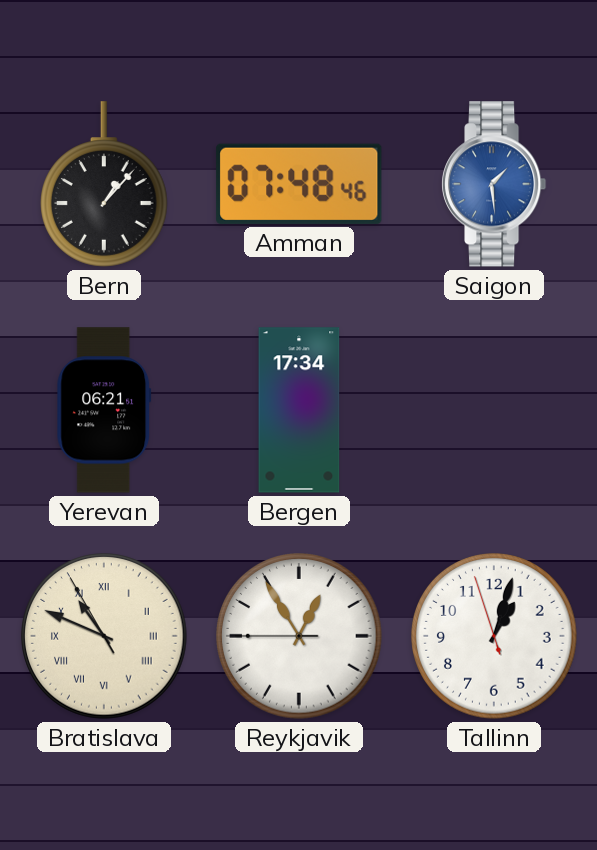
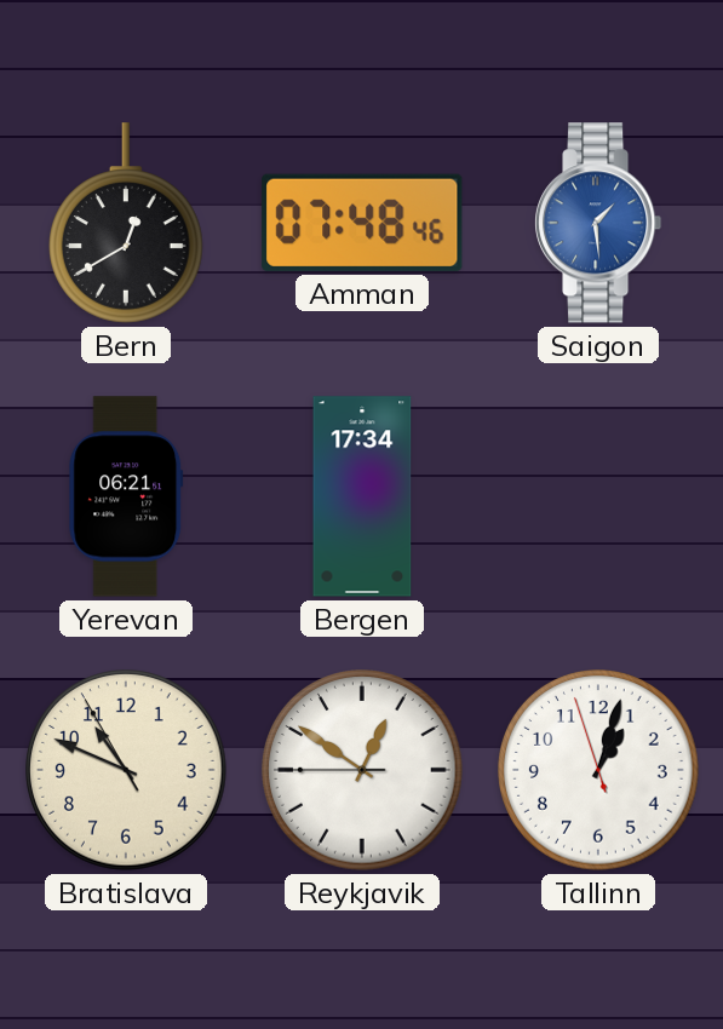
Bern: 1:07 -> 12:40 (127, 223)
Bratislava numerals: Roman -> Arabic (126, 770)
Reykjavik: 12:54 -> 12:50 (362, 770)
